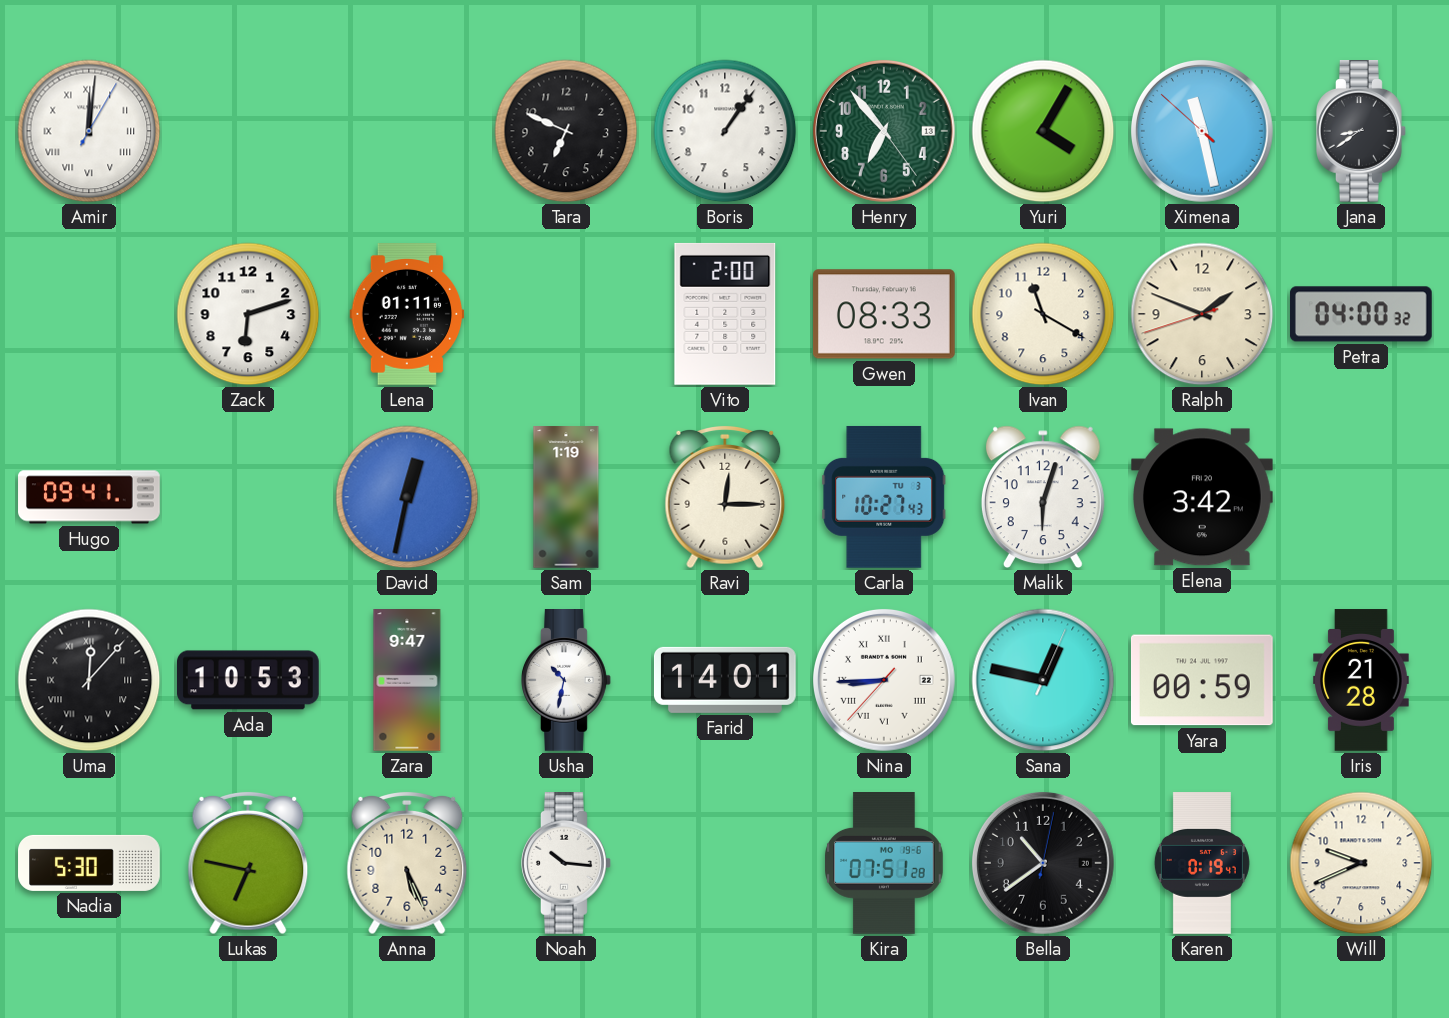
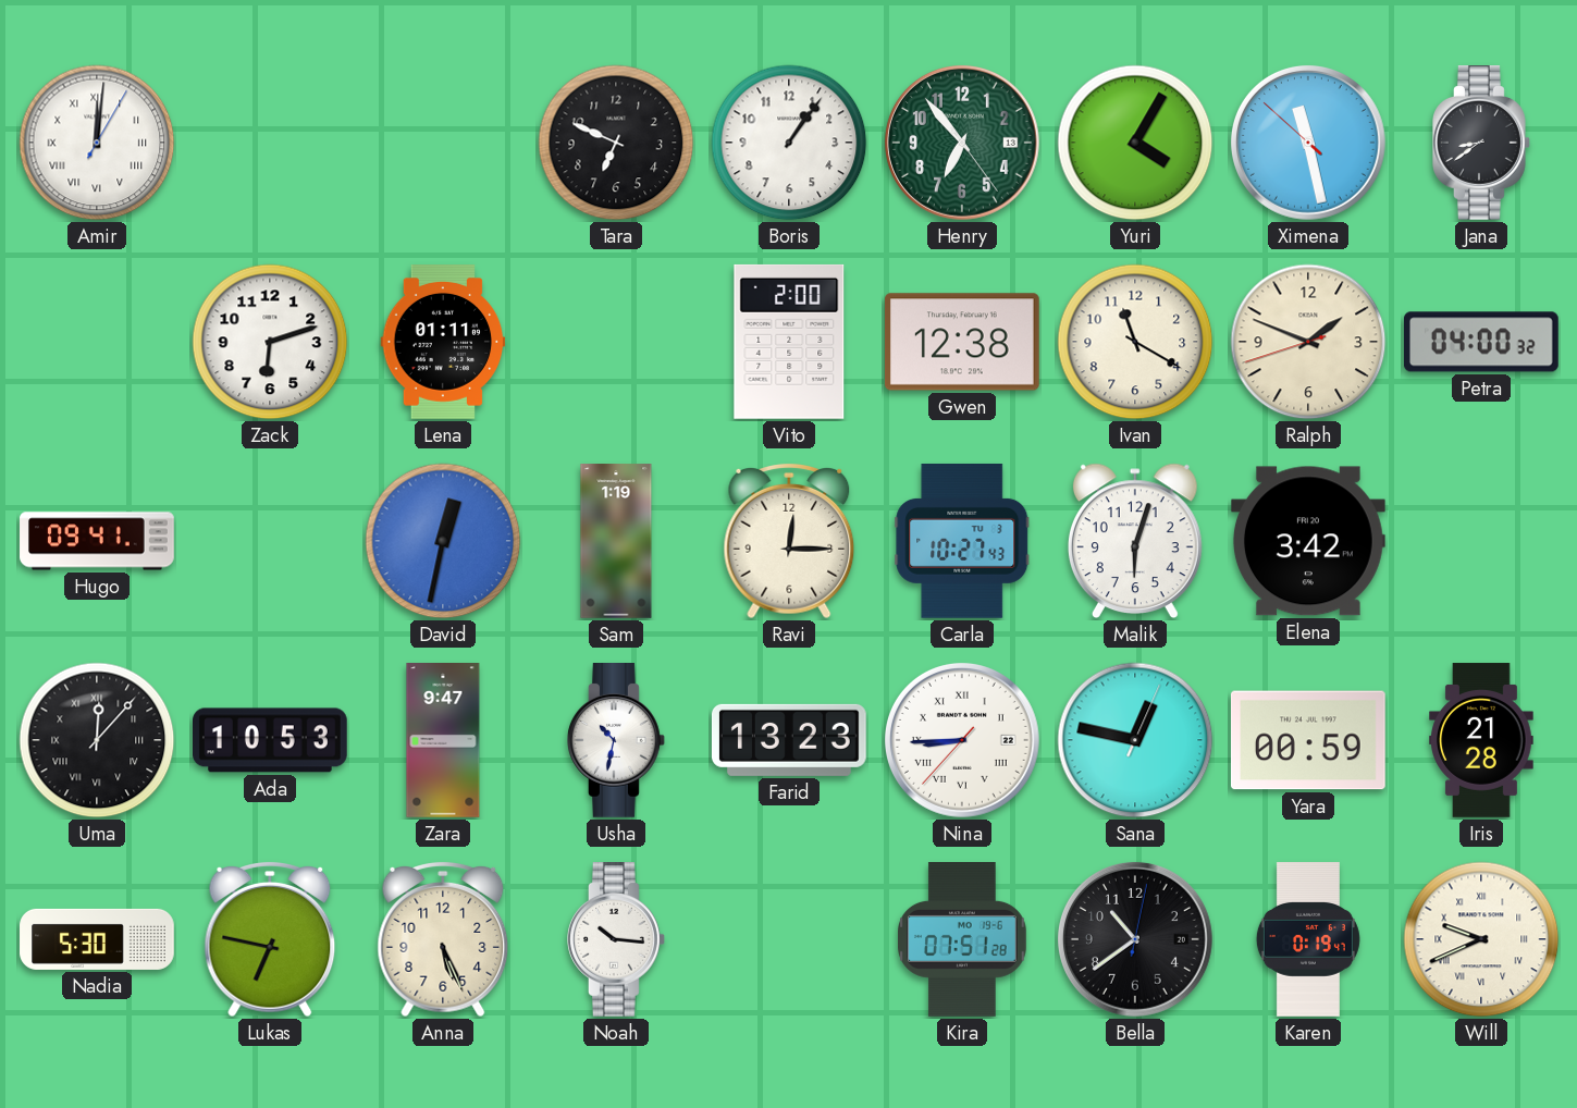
Gwen: 08:33 -> 12:38 (962, 342)
Farid: 14:01 -> 13:23 (789, 740)
Will numerals: Arabic -> Roman (1481, 939)
